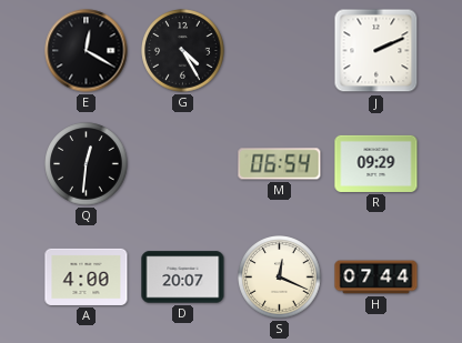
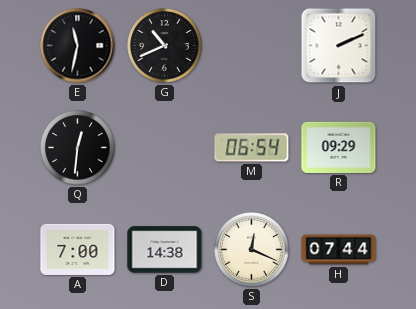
E: 12:20 -> 11:32 (78, 46)
G: 4:25 -> 10:41 (165, 46)
A: 4:00 -> 7:00 (78, 249)
D: 20:07 -> 14:38 (165, 250)
